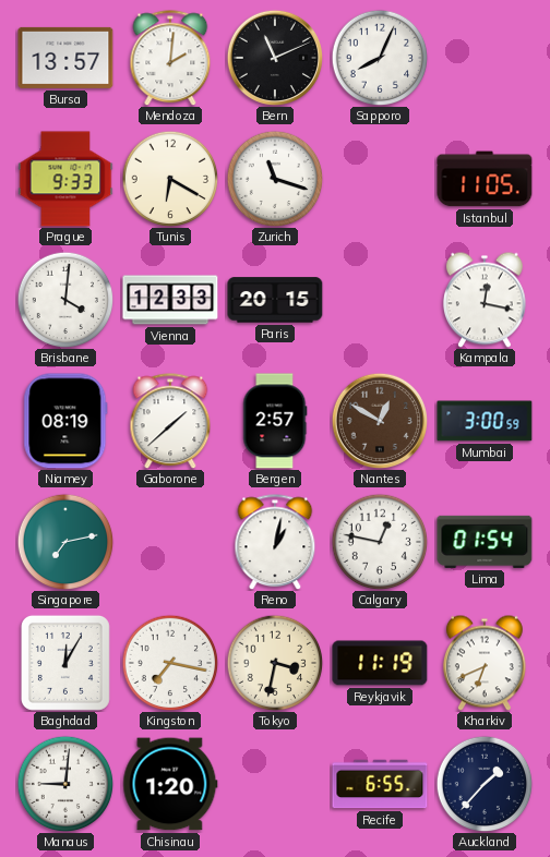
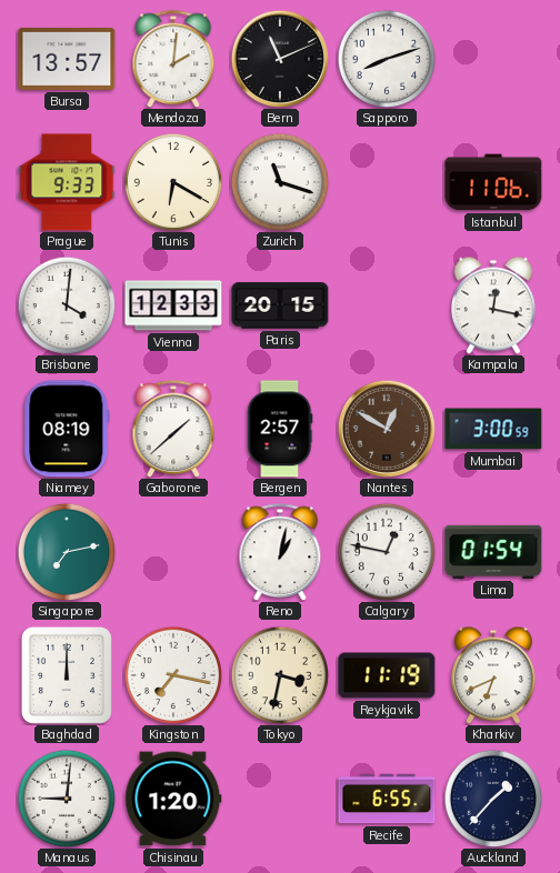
Sapporo: 8:04 -> 8:12 (387, 59)
Istanbul: 11:05 -> 11:06 (493, 182)
Baghdad: 12:05 -> 12:00 (67, 675)
